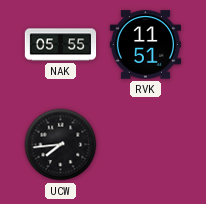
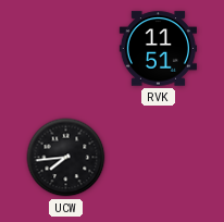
NAK: 05:55 -> none (61, 45)
